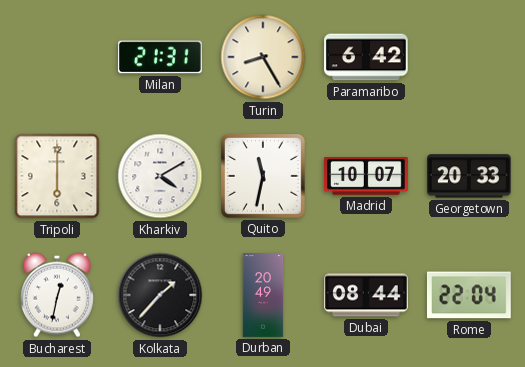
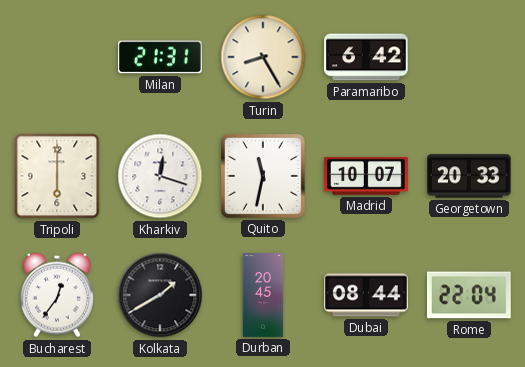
Kharkiv: 4:10 -> 12:18 (160, 176)
Bucharest: 12:32 -> 12:36 (57, 295)
Kolkata: 1:37 -> 1:40 (160, 295)
Durban: 20:49 -> 20:45 (263, 295)
